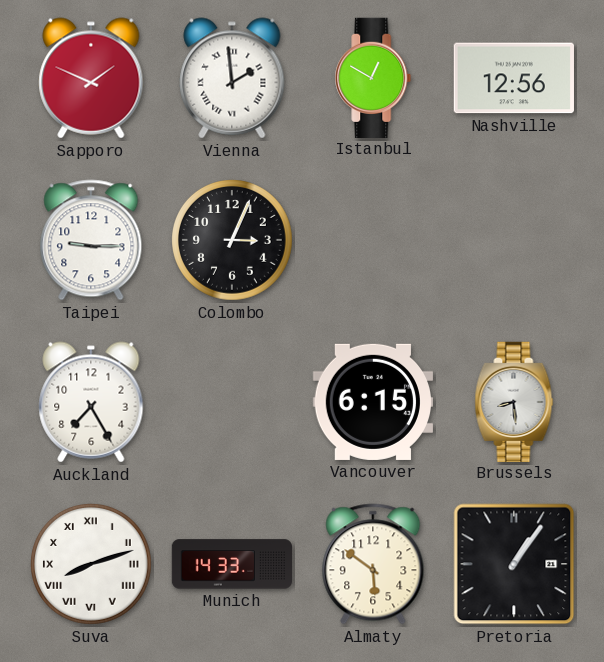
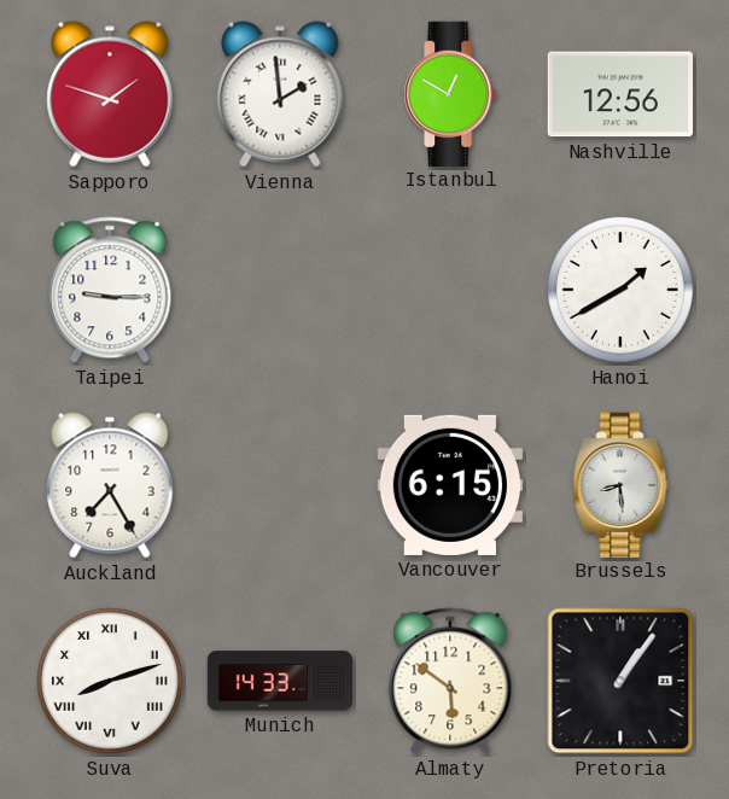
Sapporo: 1:49 -> 1:48 (110, 94)
Colombo: 3:04 -> none (233, 241)
Hanoi: none -> 1:40 (622, 291)
